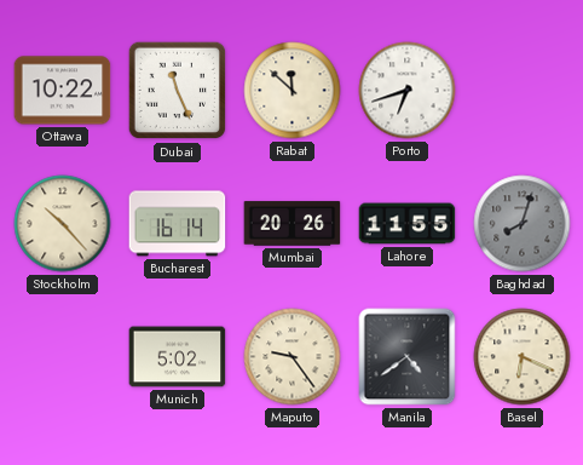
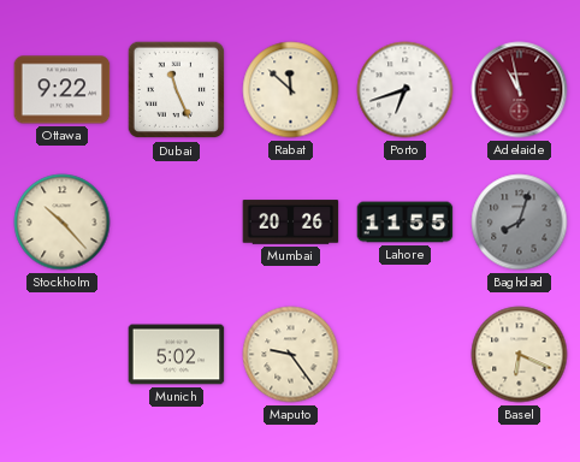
Ottawa: 10:22 -> 9:22 (63, 90)
Adelaide: none -> 10:58 (520, 90)
Bucharest: 16:14 -> none (178, 224)
Manila: 4:39 -> none (408, 357)
